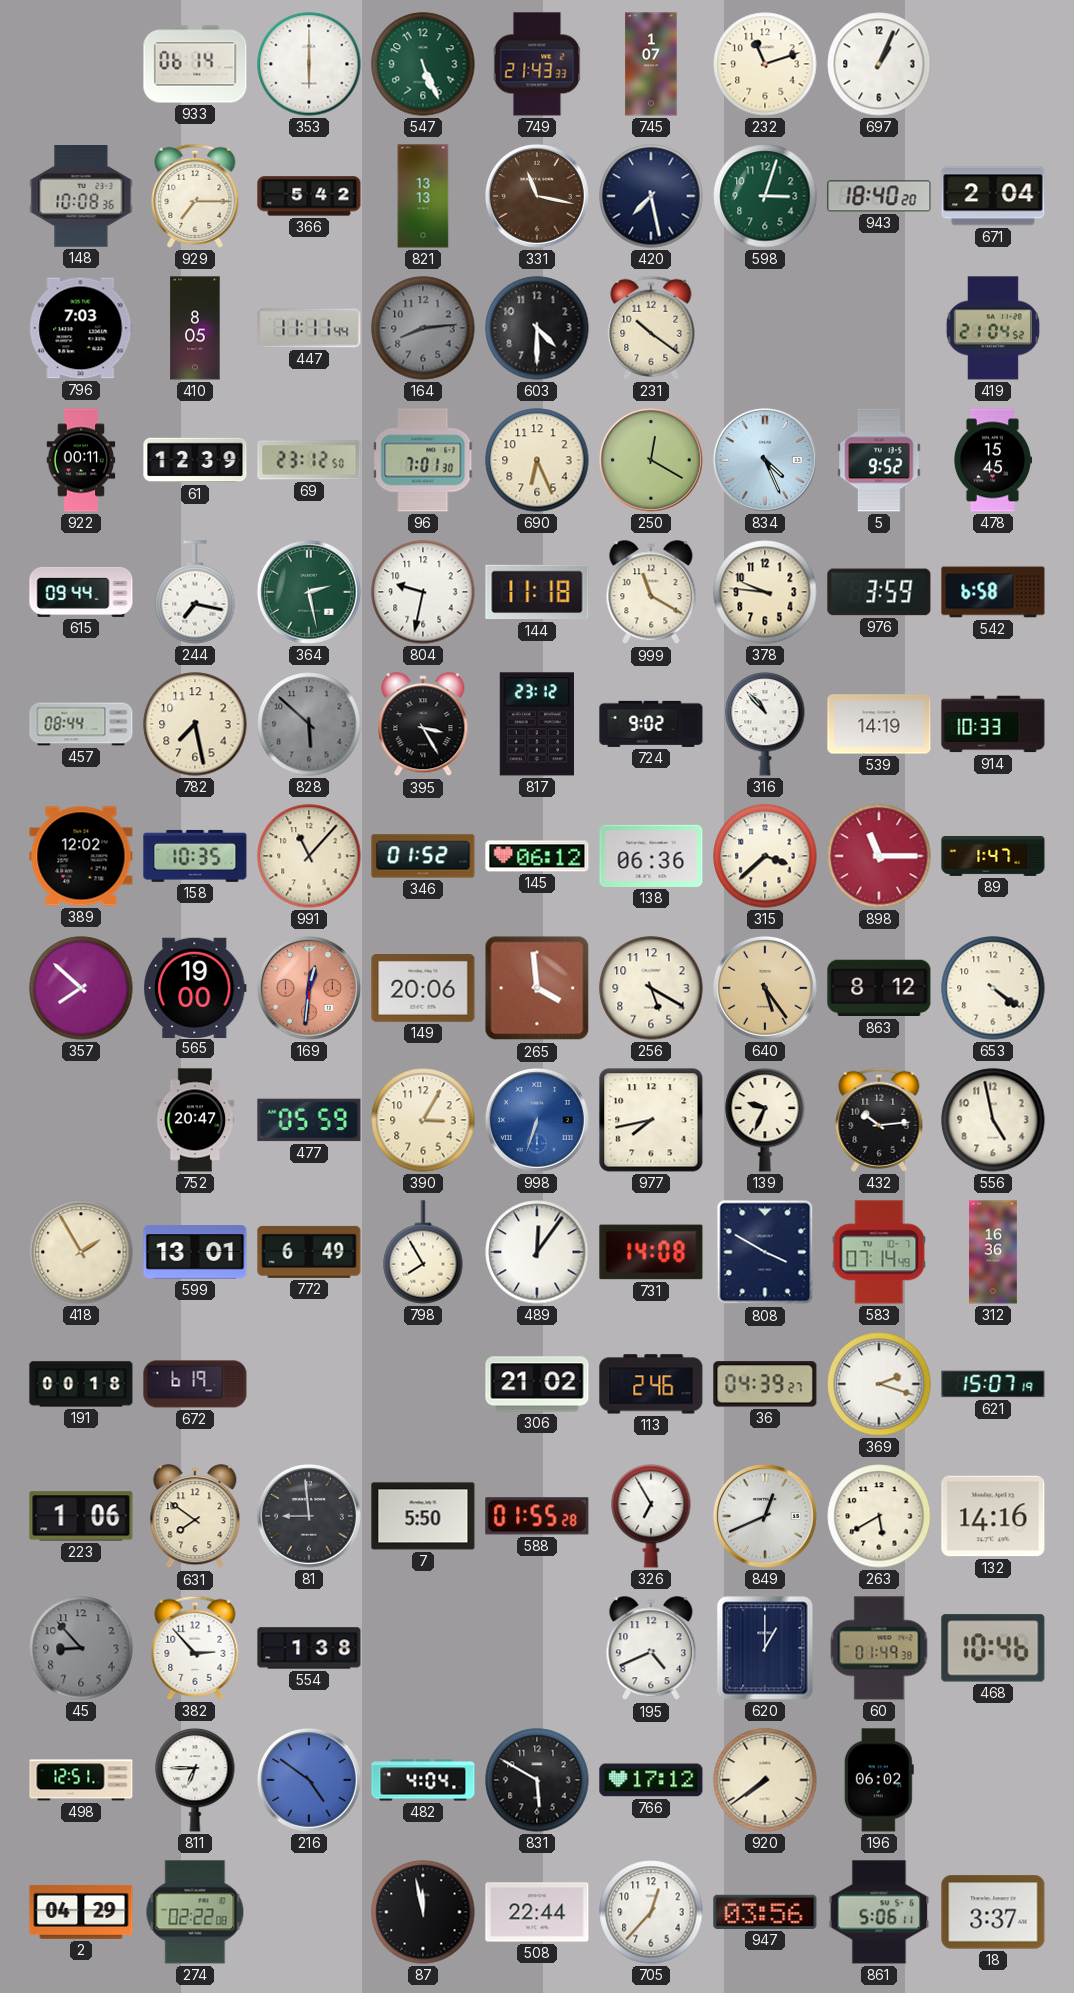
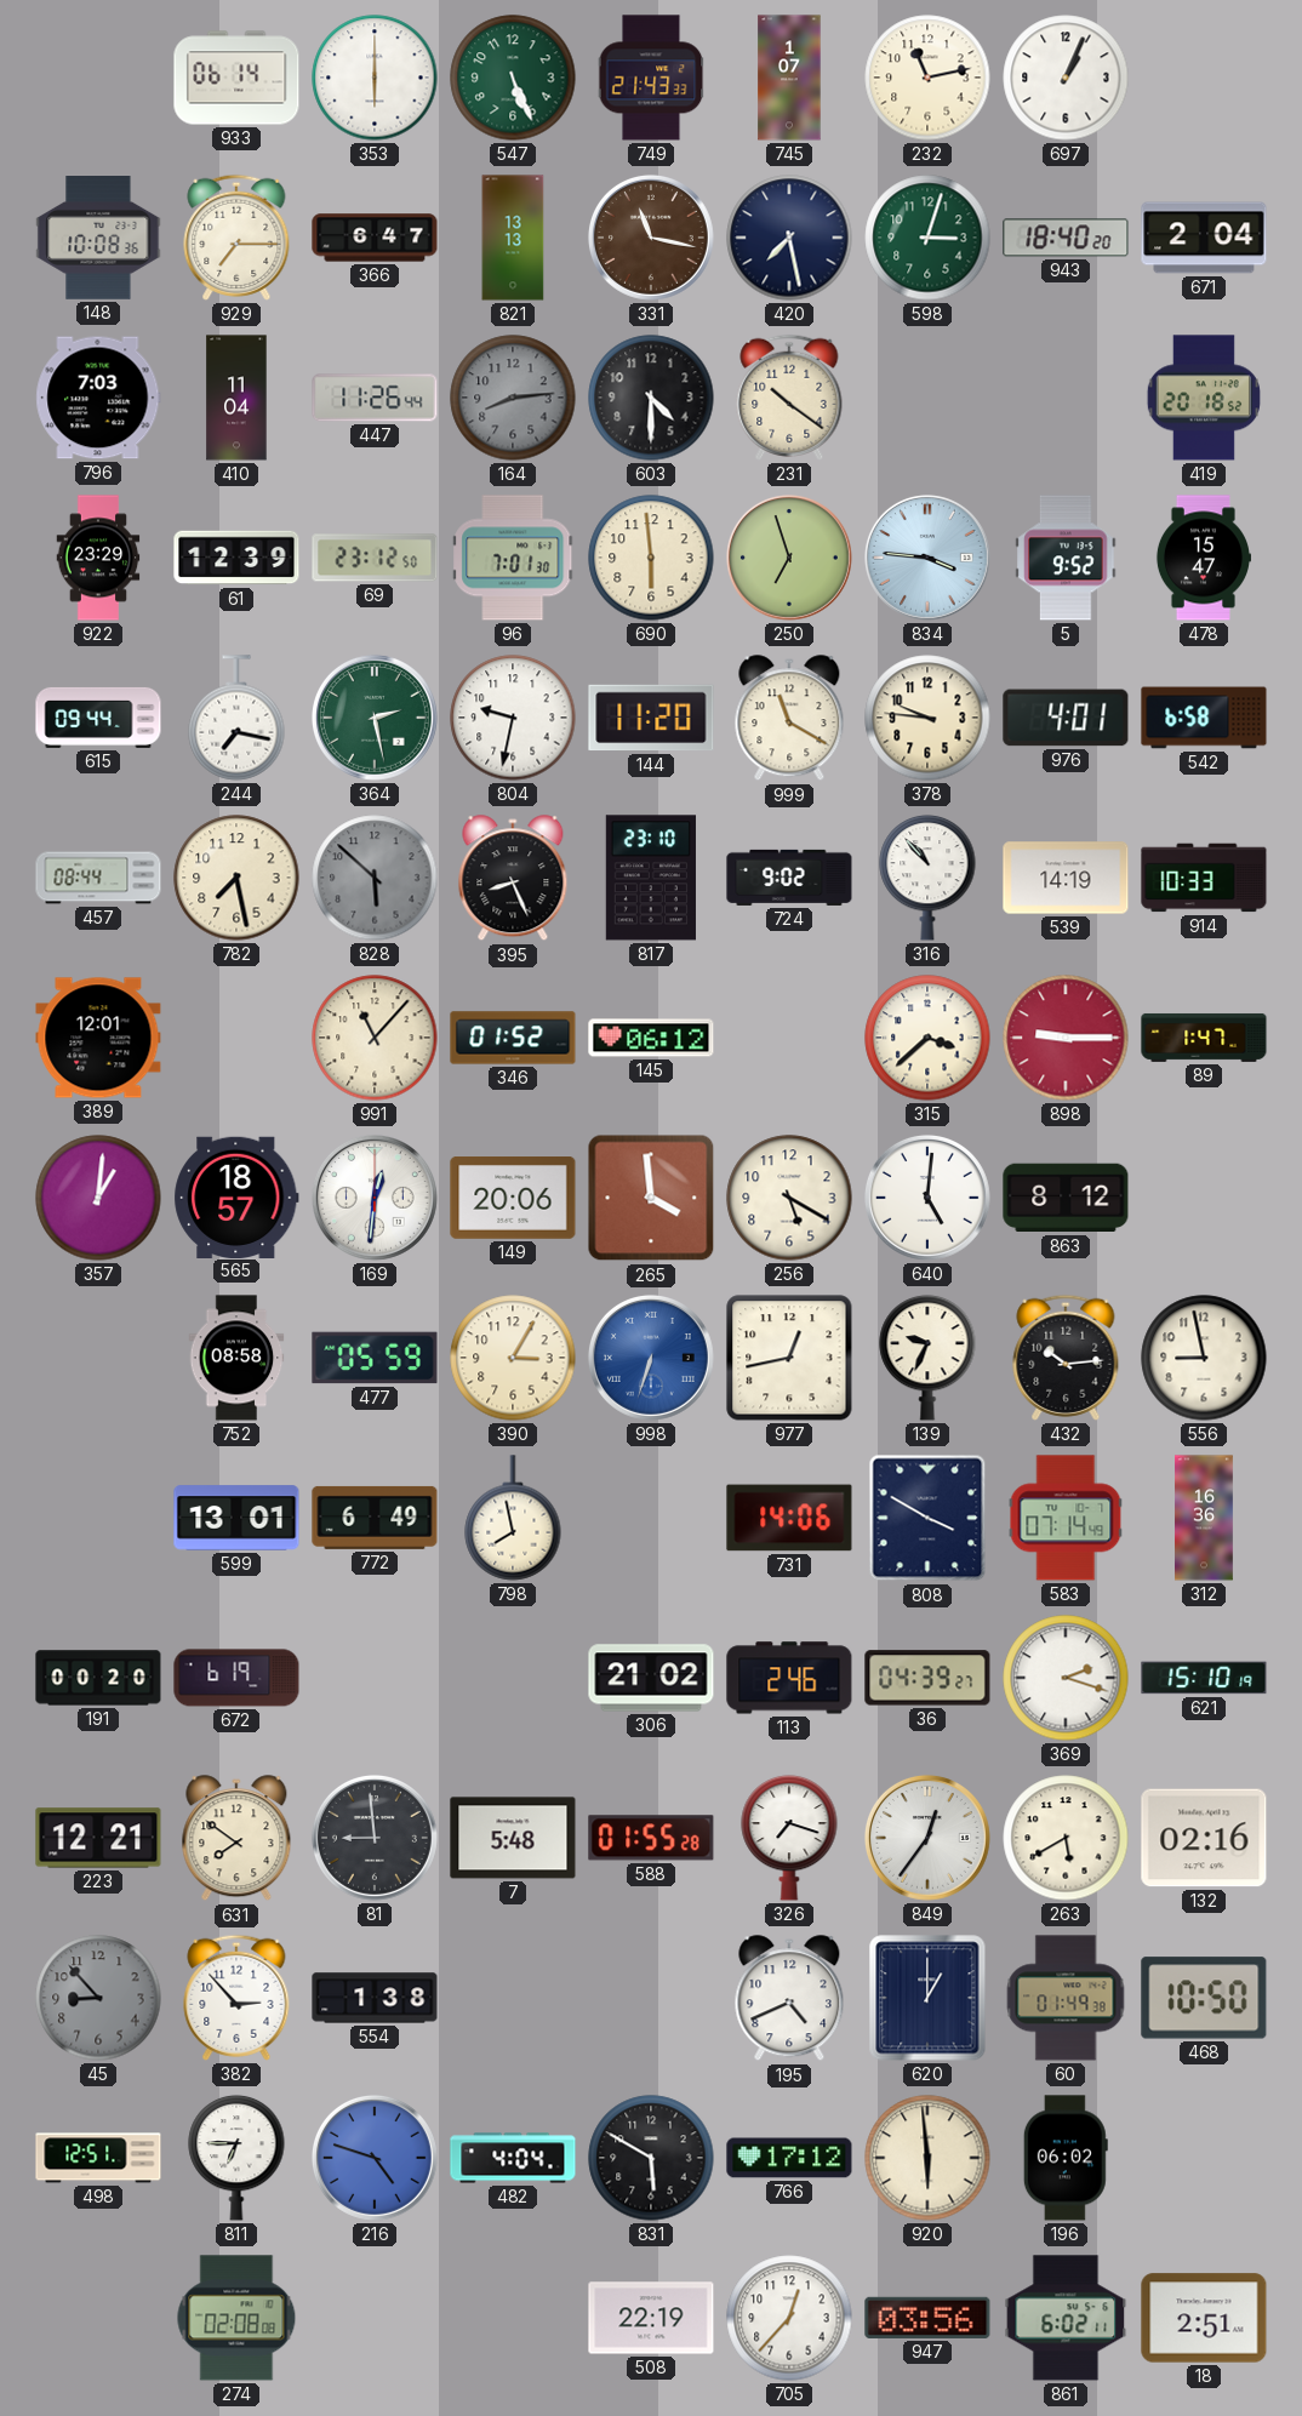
232: 11:12 -> 11:13 (927, 78)
366: 5:42 -> 6:47 (375, 238)
410: 8:05 -> 11:04 (236, 398)
447: 11:11 -> 11:26 (375, 398)
419: 21:04 -> 20:18 (1204, 398)
922: 00:11 -> 23:29 (98, 558)
690: 6:26 -> 5:59 (651, 558)
250: 12:20 -> 6:57 (789, 558)
834: 4:26 -> 3:46 (927, 558)
478: 15:45 -> 15:47 (1203, 558)
144: 11:18 -> 11:20 (651, 718)
976: 3:59 -> 4:01 (1066, 718)
395: 3:25 -> 8:26 (513, 879)
817: 23:12 -> 23:10 (651, 878)
389: 12:02 -> 12:01 (98, 1038)
158: 10:35 -> none (195, 856)
138: 06:36 -> none (651, 856)
898: 11:15 -> 9:15 (1066, 1038)
357: 7:52 -> 1:01 (98, 1198)
565: 19:00 -> 18:57 (236, 1196)
169 dial: salmon -> white (375, 1198)
640: 5:24 -> 5:01 (927, 1198)
640 dial: champagne -> white (927, 1198)
653: 4:21 -> none (993, 988)
752: 20:47 -> 08:58 (236, 1358)
977: 7:43 -> 12:43 (789, 1358)
556: 4:58 -> 8:58 (1204, 1358)
418: 1:55 -> none (81, 1252)
798: 7:55 -> 7:58 (513, 1518)
489: 12:06 -> none (537, 1252)
731: 14:08 -> 14:06 (789, 1518)
191: 00:18 -> 00:20 (98, 1678)
621: 15:07 -> 15:10 (1204, 1678)
223: 1:06 -> 12:21 (98, 1838)
7: 5:50 -> 5:48 (513, 1838)
326: 6:55 -> 7:18 (789, 1838)
849: 12:41 -> 12:36 (927, 1838)
132: 14:16 -> 02:16 (1204, 1838)
468: 10:46 -> 10:50 (1204, 1998)
216: 4:51 -> 4:48 (375, 2158)
920: 7:39 -> 5:59 (927, 2158)
2: 04:29 -> none (81, 1912)
274: 02:22 -> 02:08 (236, 2318)
87: 11:58 -> none (423, 1912)
508: 22:44 -> 22:19 (651, 2318)
861: 5:06 -> 6:02 (1066, 2318)
18: 3:37 -> 2:51 (1204, 2318)
